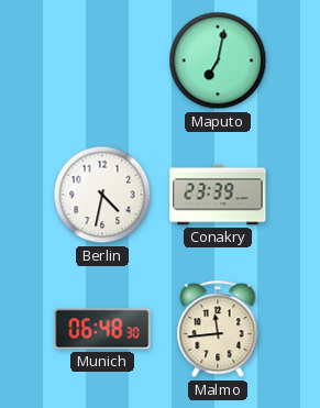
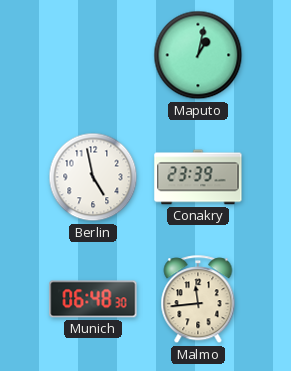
Maputo: 7:02 -> 1:02 (198, 55)
Berlin: 4:32 -> 4:58 (93, 177)
